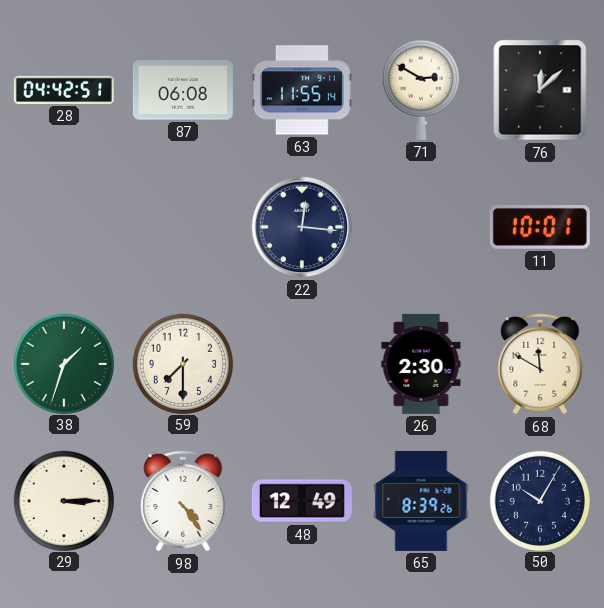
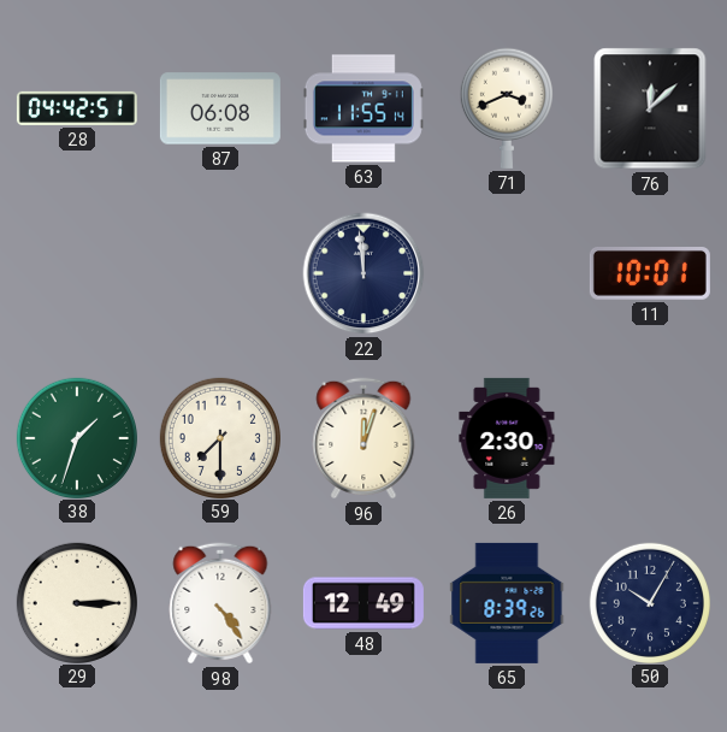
71: 2:50 -> 3:41 (507, 108)
22: 12:16 -> 11:59 (363, 273)
96: none -> 12:03 (363, 438)
68: 11:50 -> none (540, 364)
